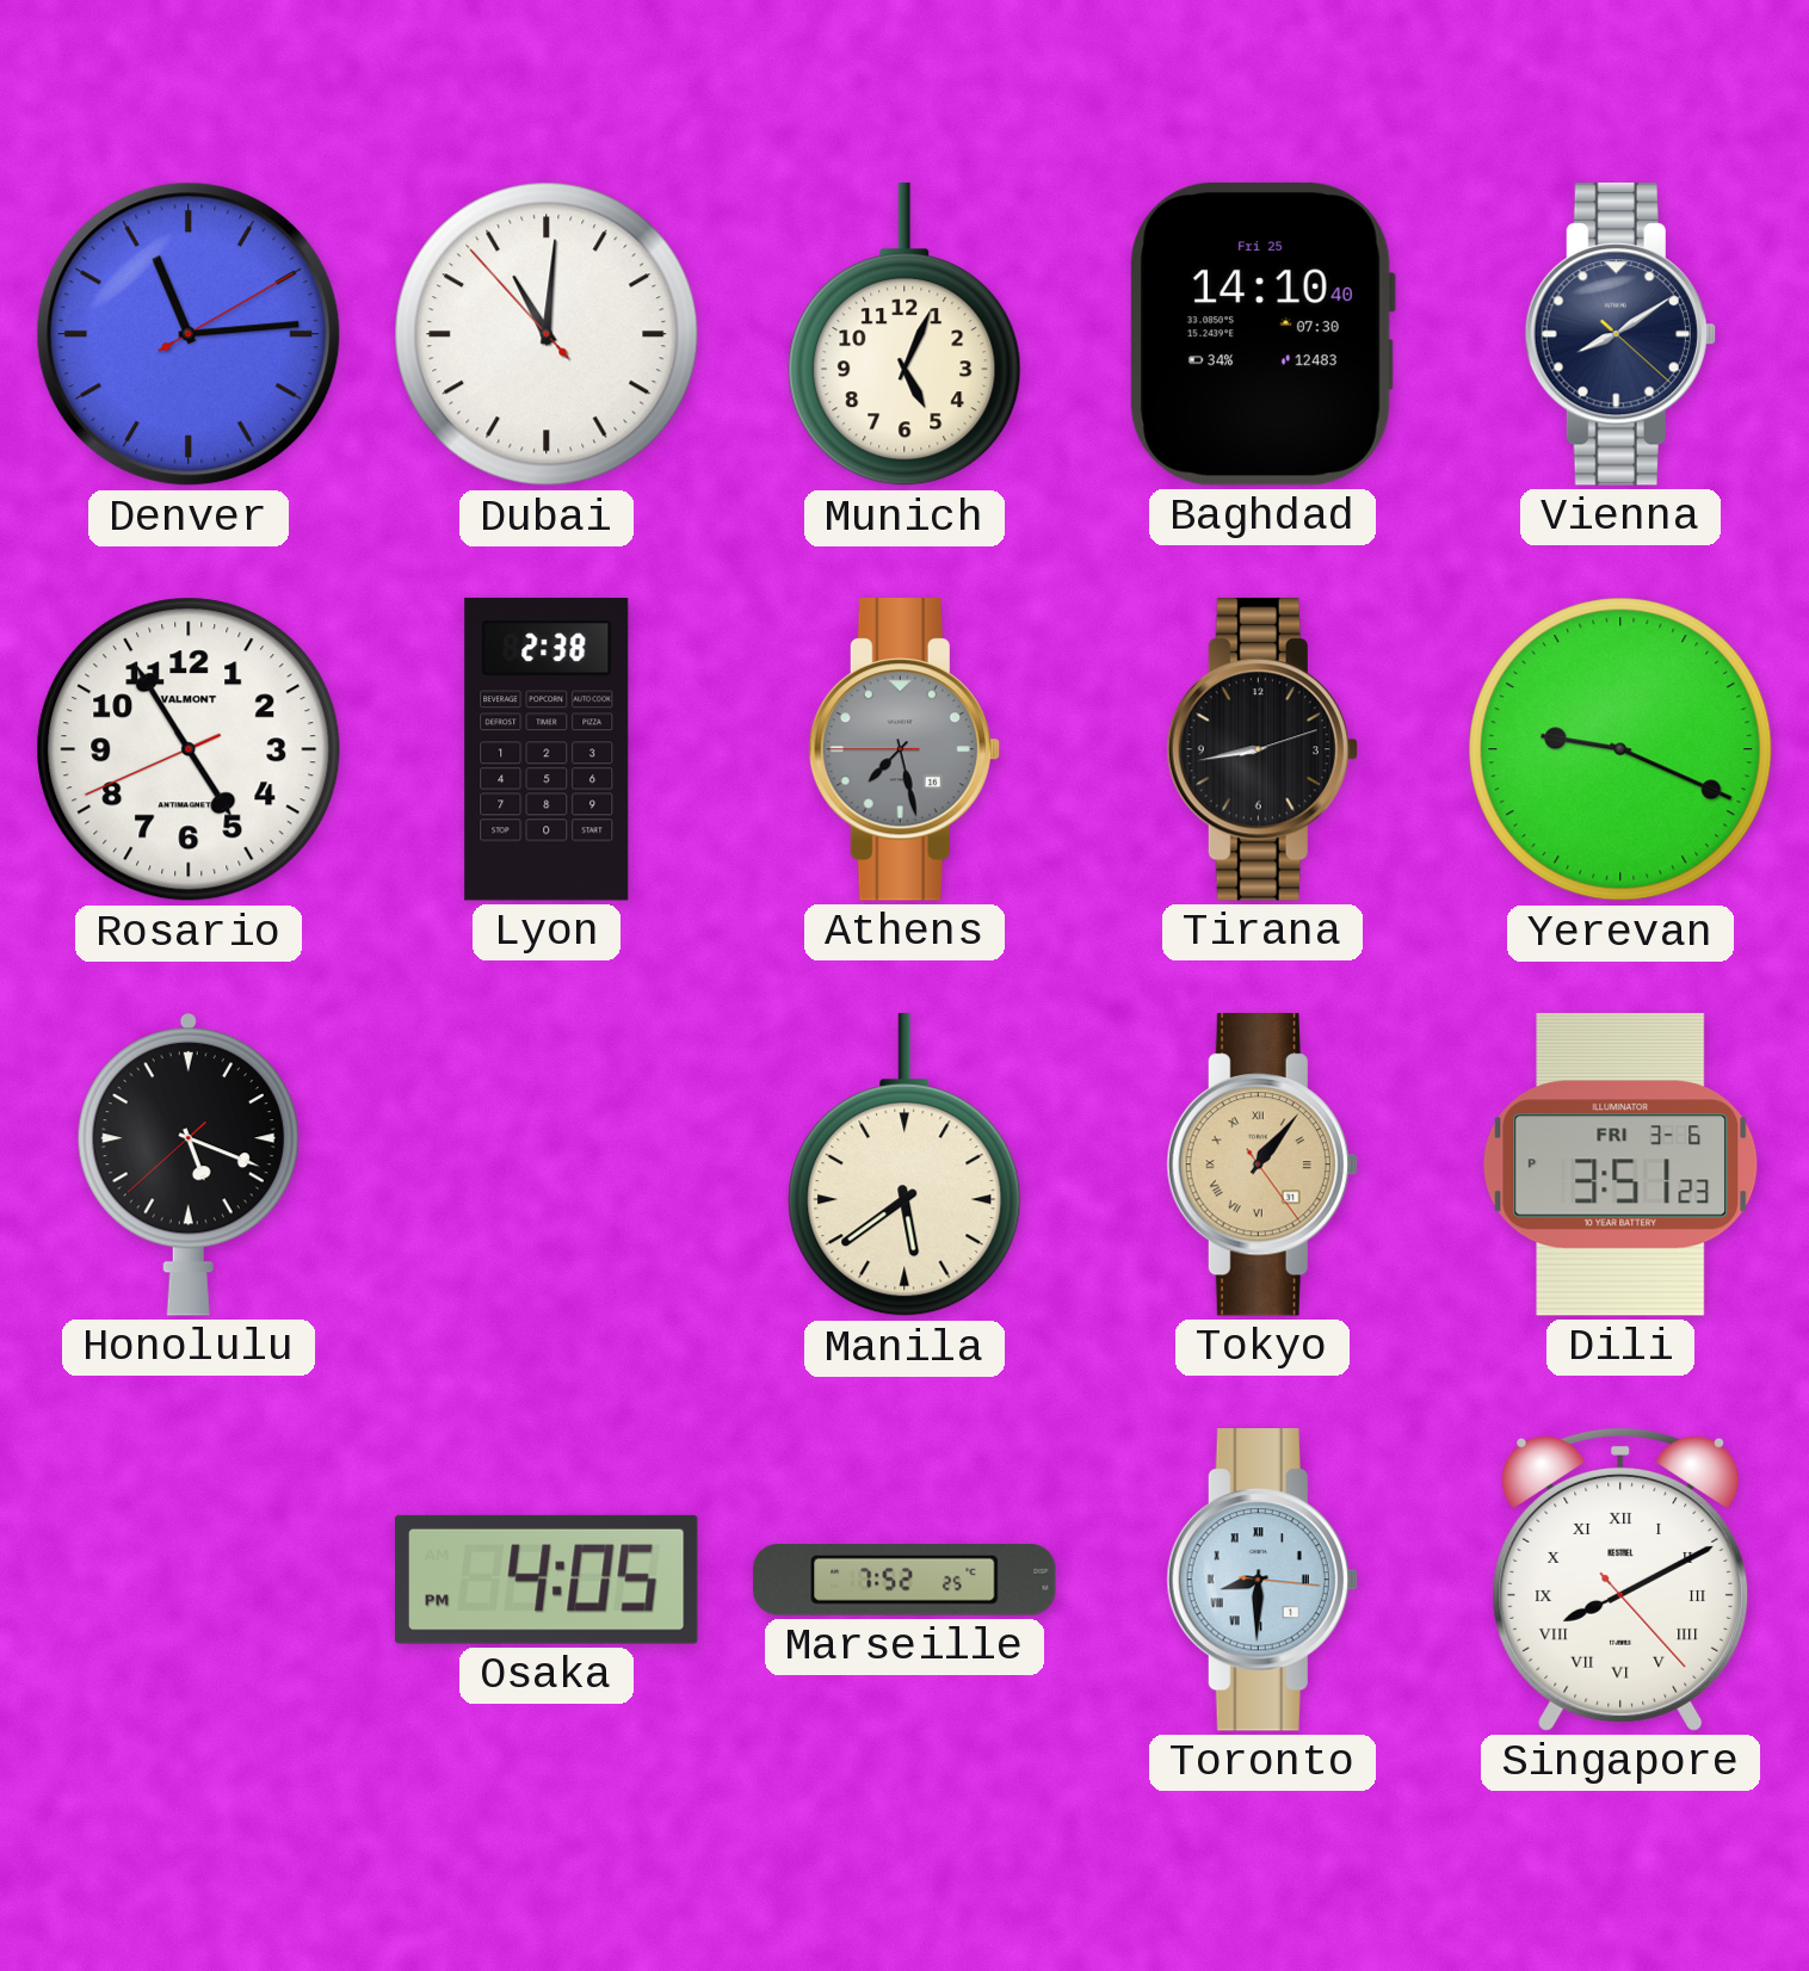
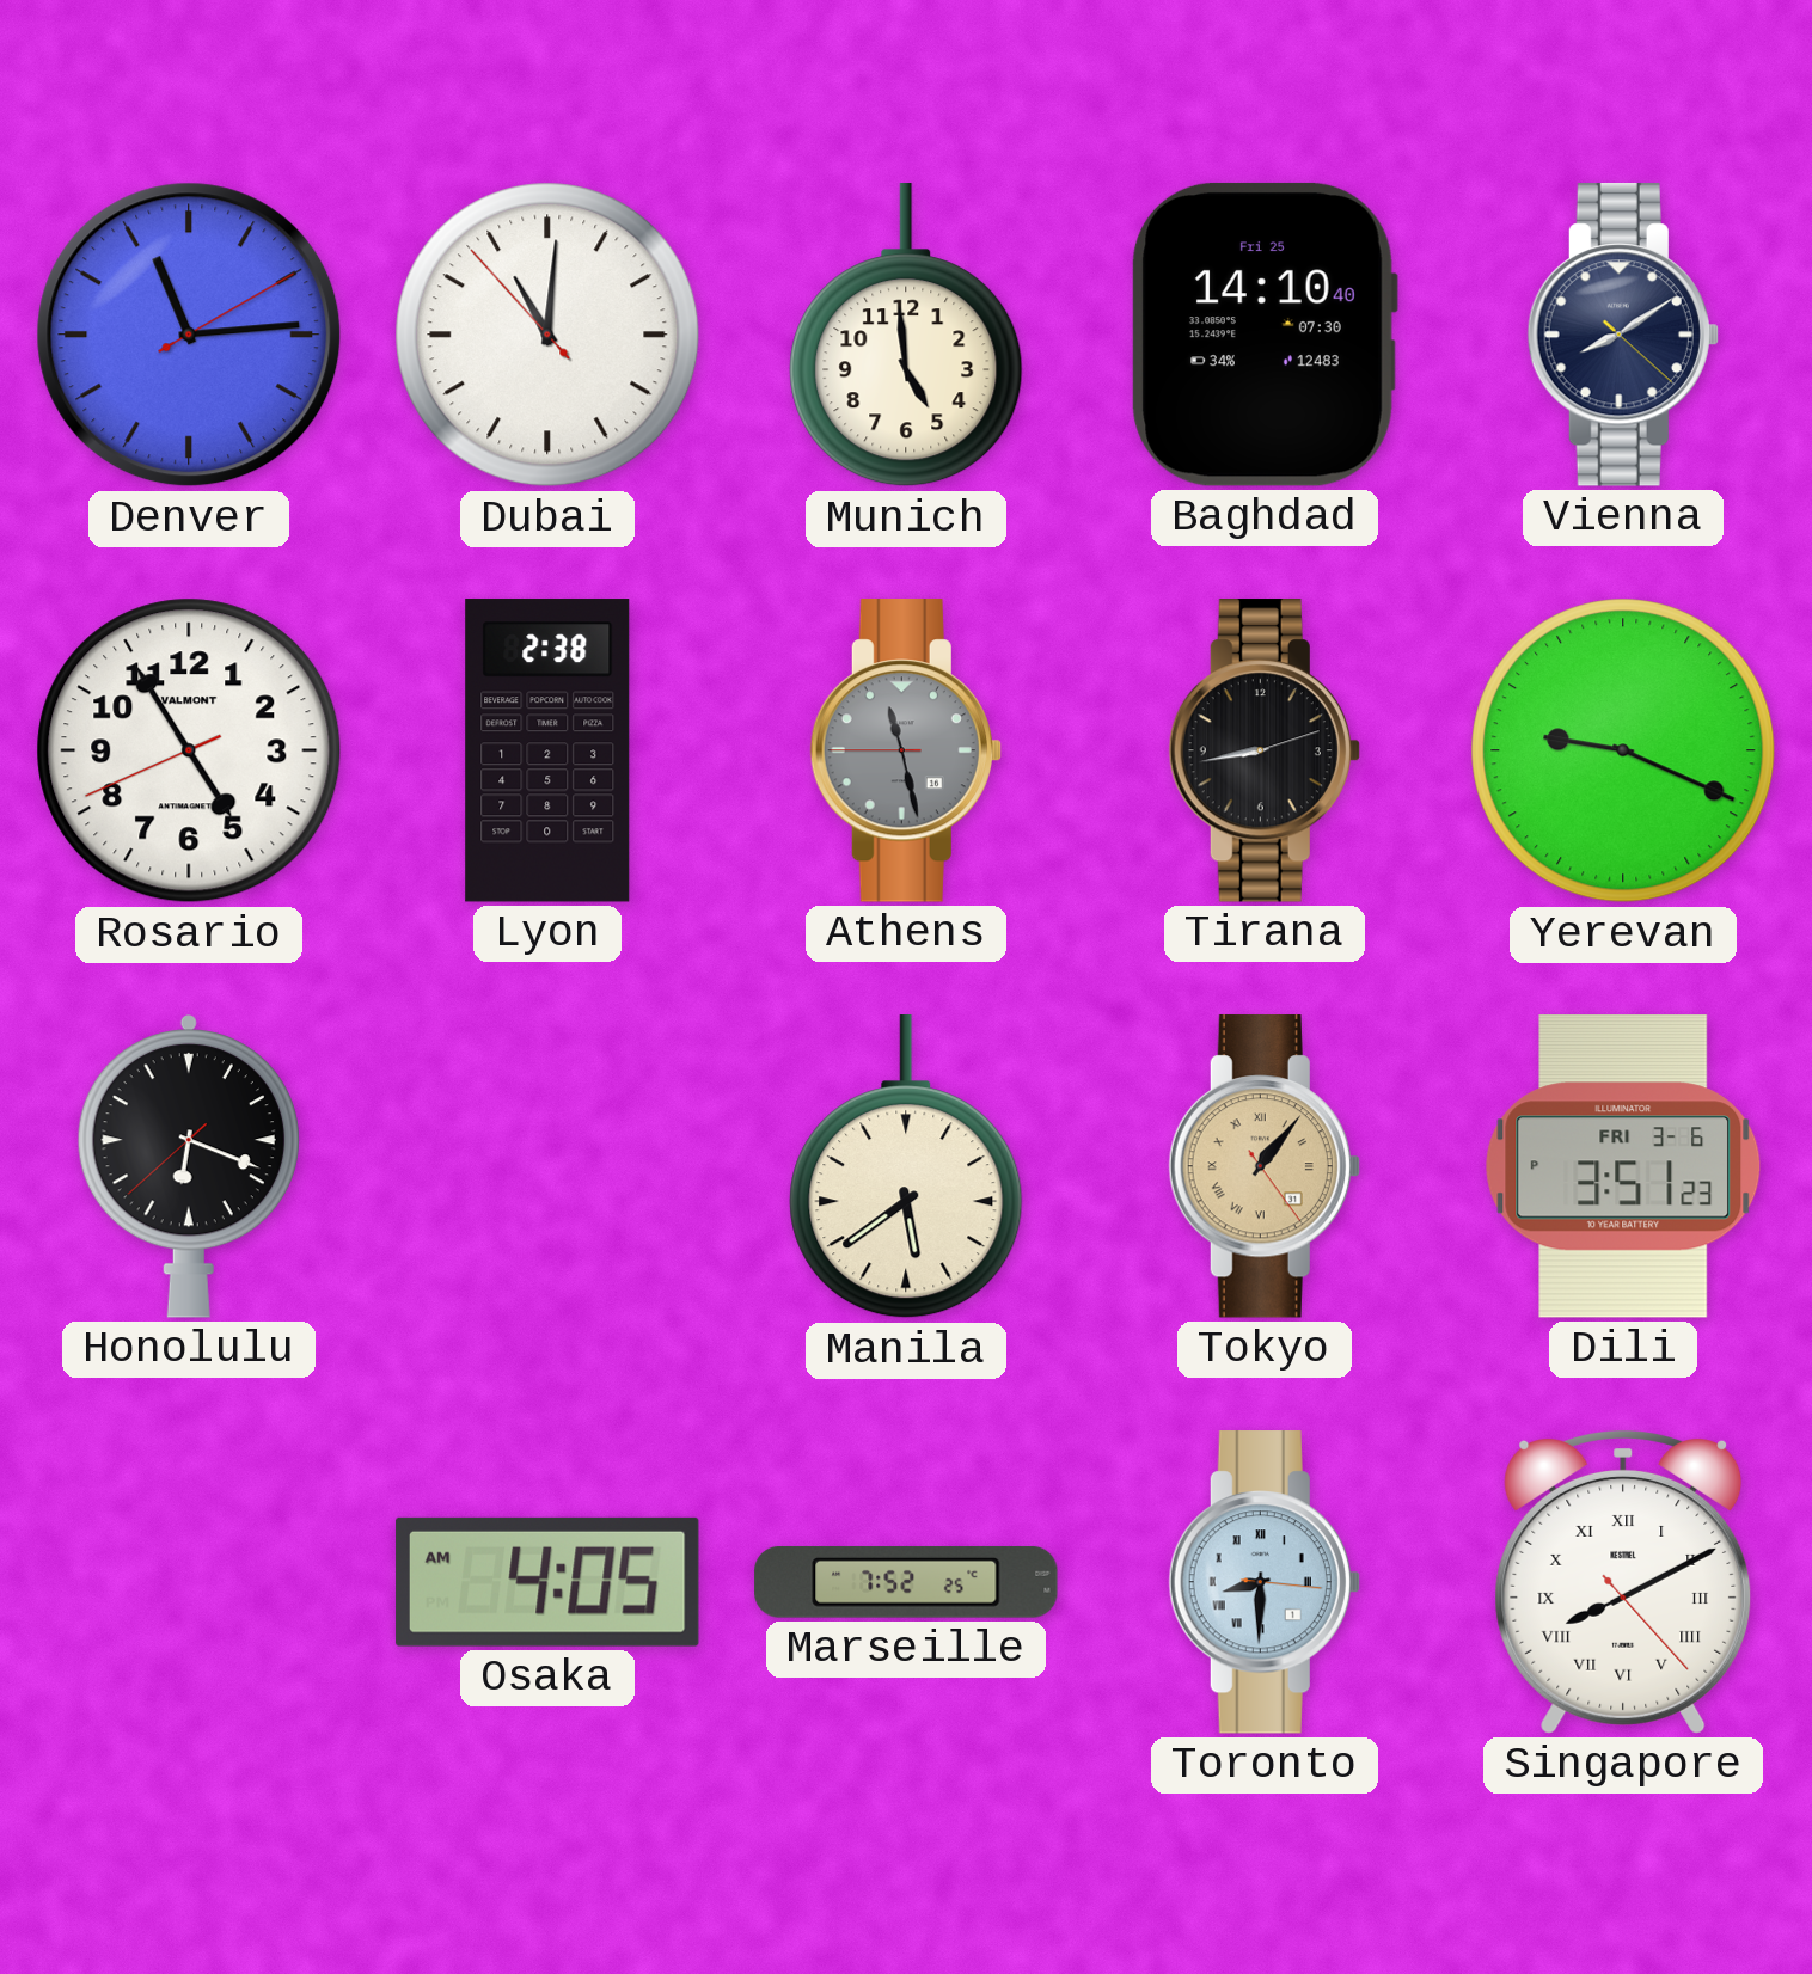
Munich: 5:04 -> 4:59 (906, 336)
Athens: 7:27 -> 11:27 (906, 750)
Honolulu: 5:18 -> 6:18 (189, 1166)
Osaka: 4:05 PM -> 4:05 AM (547, 1582)
